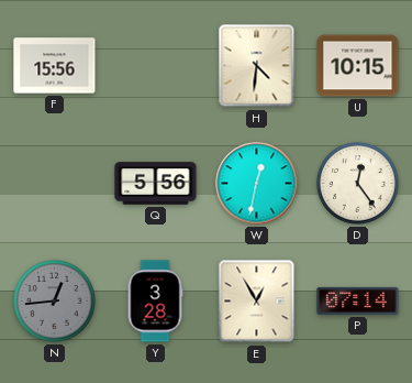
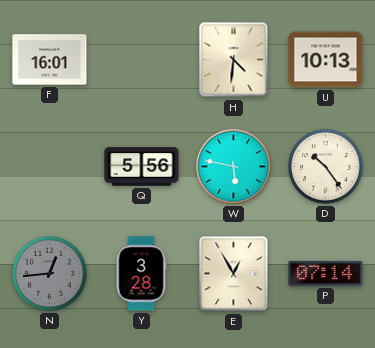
F: 15:56 -> 16:01 (50, 60)
U: 10:15 -> 10:13 (326, 60)
W: 12:32 -> 5:47 (234, 167)
D: 12:24 -> 10:24 (326, 167)
